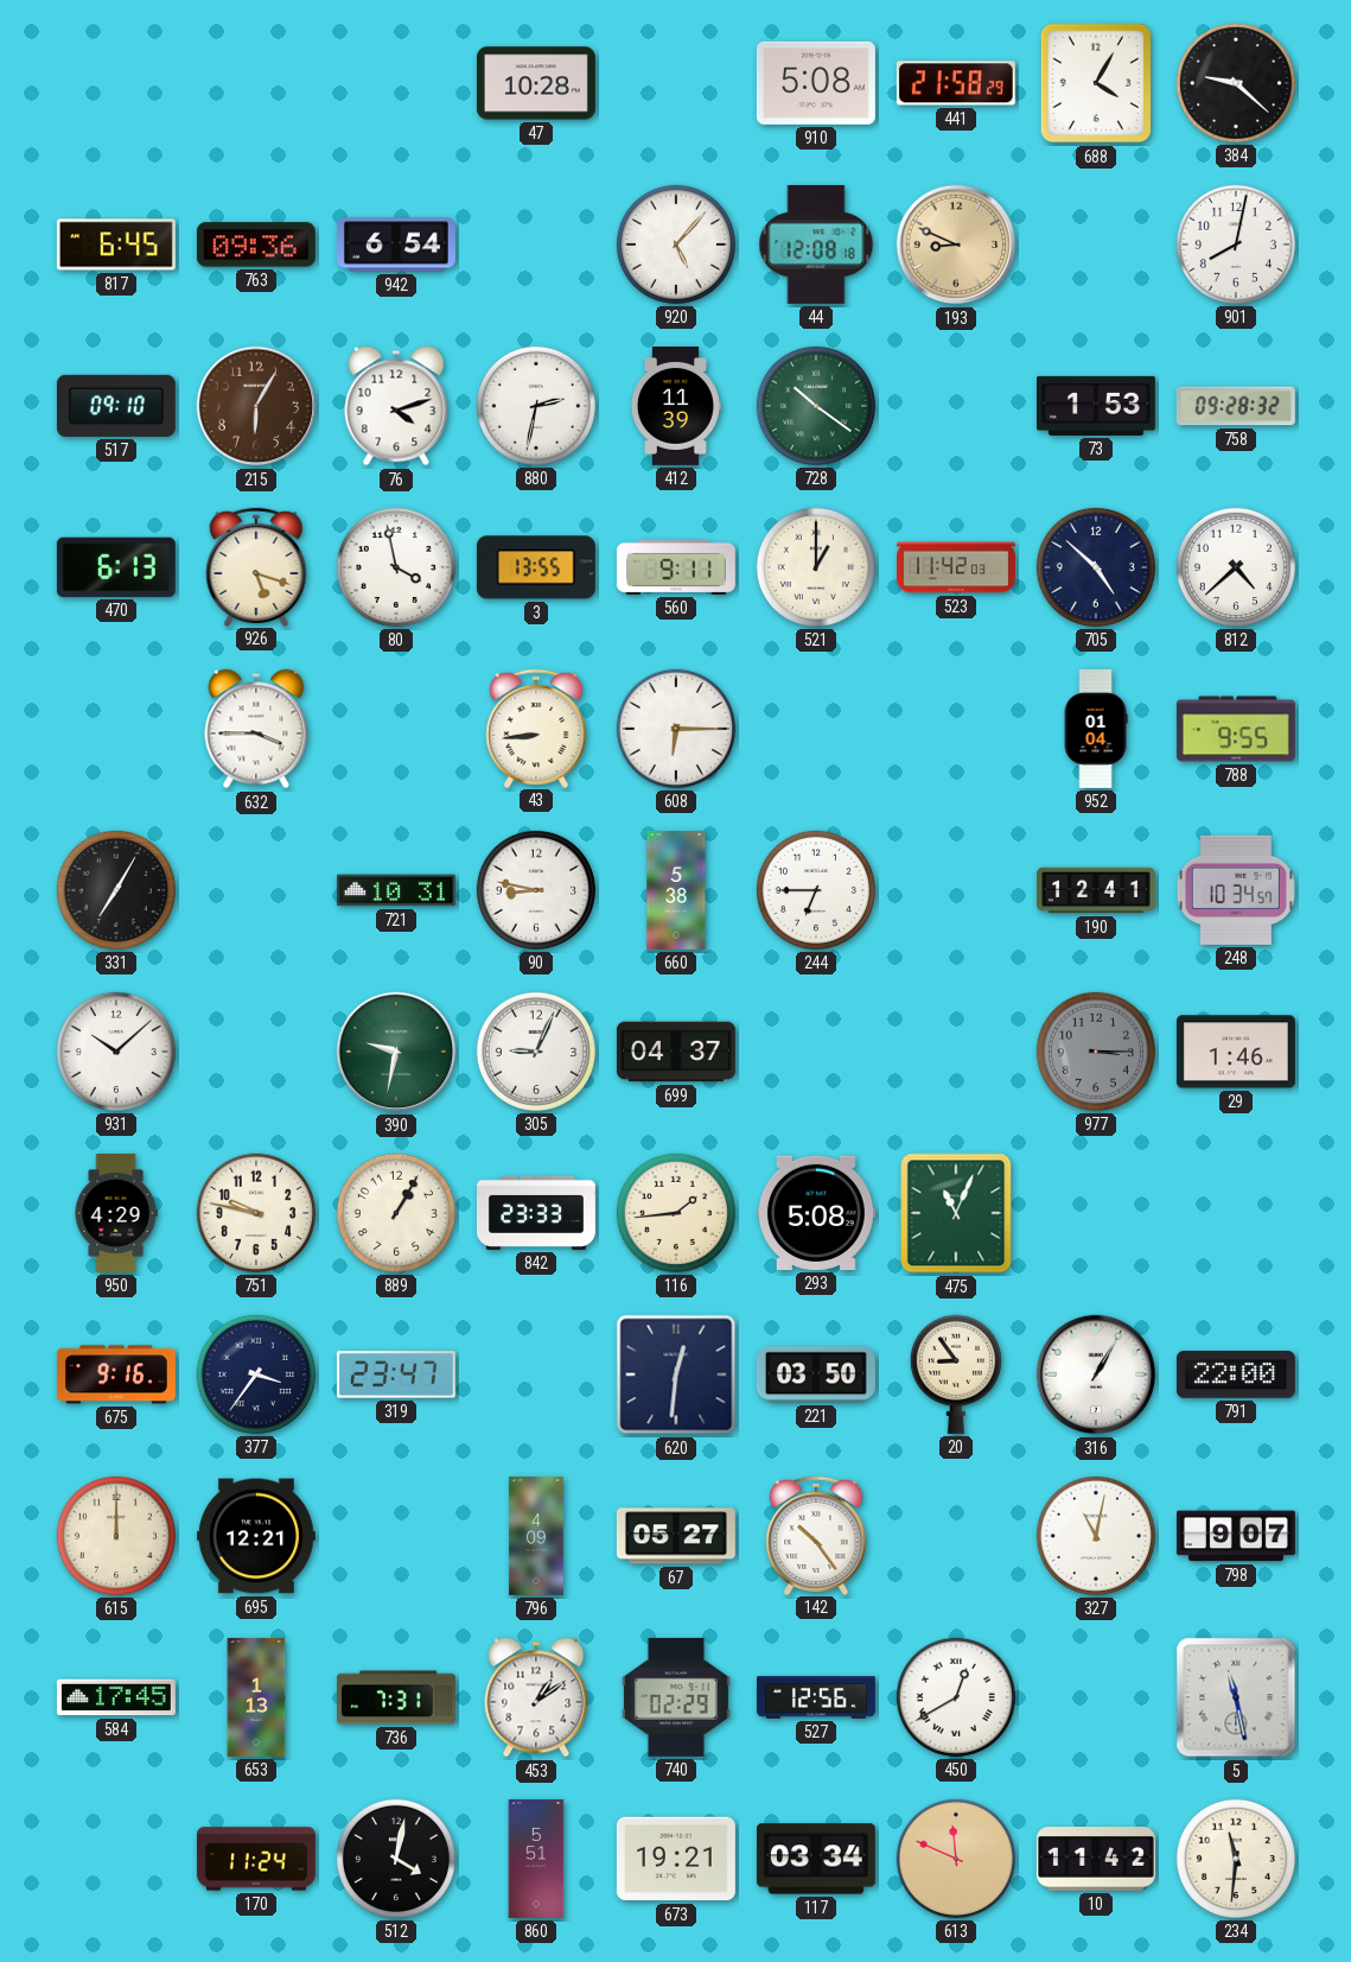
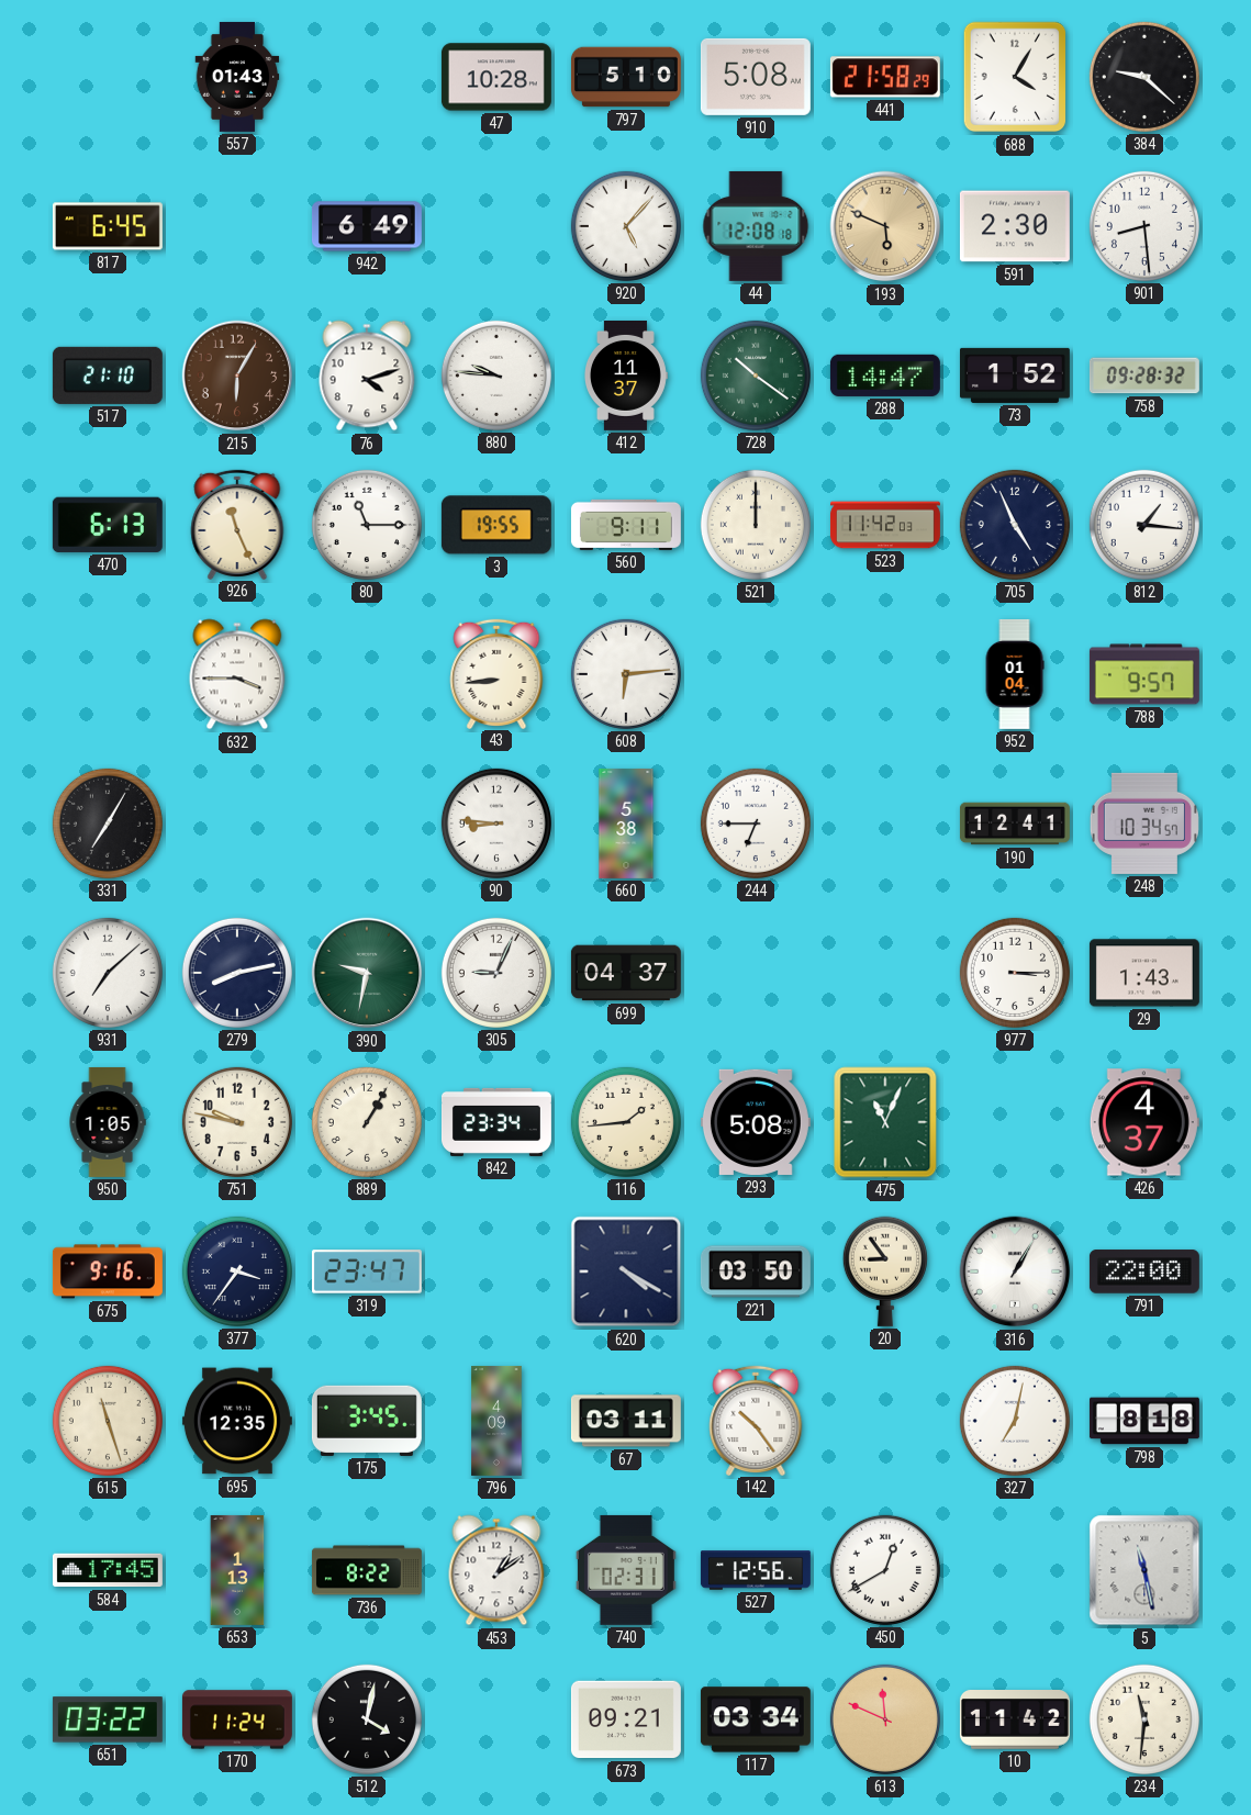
557: none -> 01:43 (237, 77)
797: none -> 5:10 (626, 77)
763: 09:36 -> none (256, 245)
942: 6:54 -> 6:49 (367, 226)
193: 8:49 -> 5:49 (885, 226)
591: none -> 2:30 (1015, 226)
901: 8:02 -> 8:29 (1144, 226)
517: 09:10 -> 21:10 (108, 376)
880: 2:32 -> 9:46 (496, 376)
412: 11:39 -> 11:37 (626, 376)
288: none -> 14:47 (885, 376)
73: 1:53 -> 1:52 (1015, 376)
926: 5:18 -> 11:26 (237, 524)
80: 3:58 -> 11:15 (367, 525)
3: 13:55 -> 19:55 (496, 525)
521: 1:00 -> 12:00 (756, 525)
705: 4:52 -> 4:56 (1015, 525)
812: 4:38 -> 1:16 (1144, 525)
608: 6:15 -> 6:14 (626, 674)
788: 9:55 -> 9:57 (1144, 674)
721: 10:31 -> none (396, 890)
90: 8:47 -> 8:46 (496, 824)
931: 10:08 -> 7:08 (108, 973)
279: none -> 8:13 (237, 973)
977 dial: grey -> white (1015, 973)
29: 1:46 -> 1:43 (1144, 973)
950: 4:29 -> 1:05 (108, 1122)
842: 23:33 -> 23:34 (496, 1122)
426: none -> 4:37 (1144, 1122)
620: 12:31 -> 4:20 (626, 1271)
615: 12:00 -> 11:27 (108, 1421)
695: 12:21 -> 12:35 (237, 1421)
175: none -> 3:45 (367, 1421)
67: 05:27 -> 03:11 (626, 1421)
327: 11:02 -> 7:02 (1015, 1421)
798: 9:07 -> 8:18 (1144, 1421)
736: 7:31 -> 8:22 (367, 1570)
740: 02:29 -> 02:31 (626, 1570)
651: none -> 03:22 (108, 1719)
860: 5:51 -> none (536, 1859)
673: 19:21 -> 09:21 (626, 1719)
